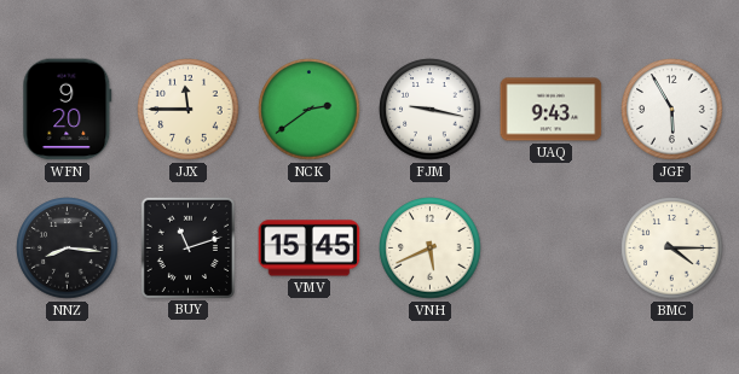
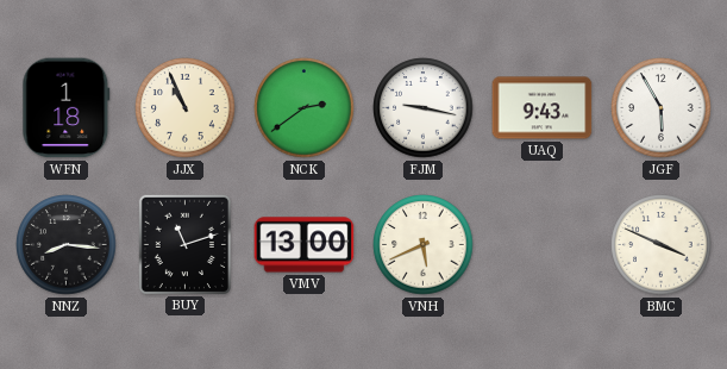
WFN: 9:20 -> 1:18 (67, 108)
JJX: 11:45 -> 10:56 (186, 108)
VMV: 15:45 -> 13:00 (305, 245)
BMC: 4:15 -> 3:49 (662, 245)
